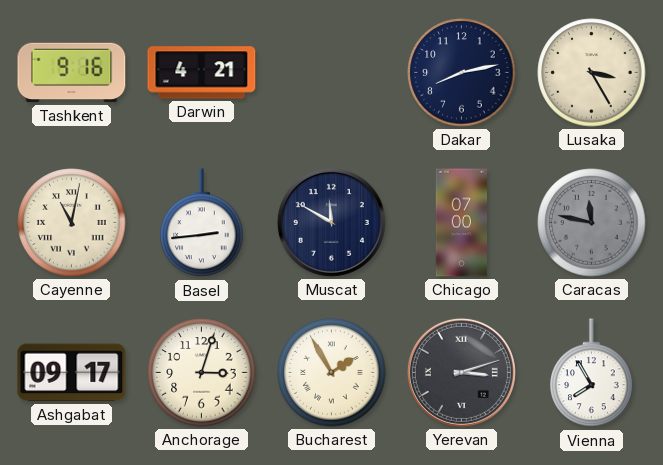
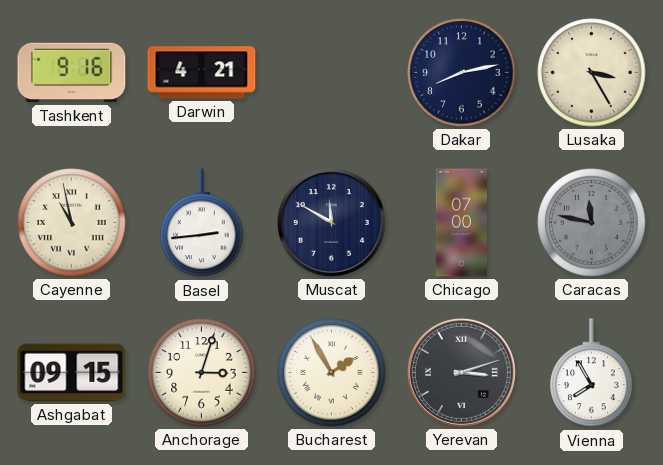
Cayenne: 11:02 -> 10:58 (72, 223)
Ashgabat: 09:17 -> 09:15 (72, 373)
